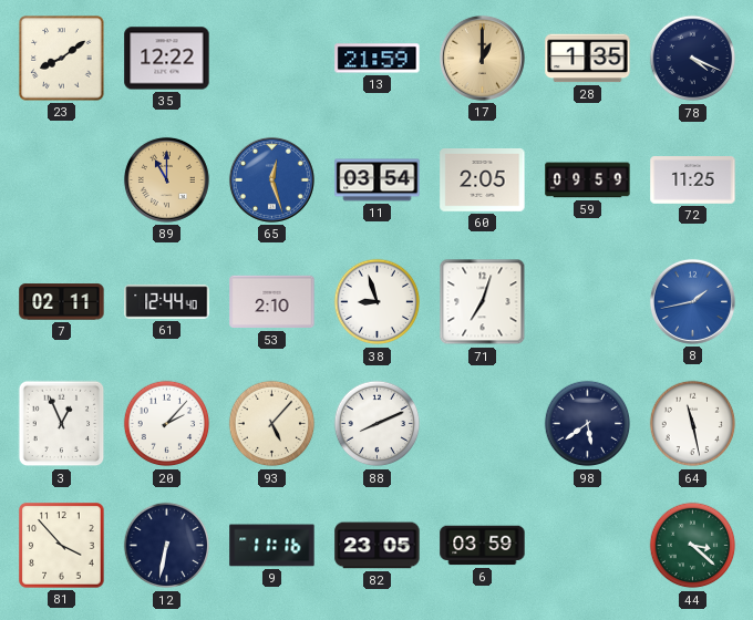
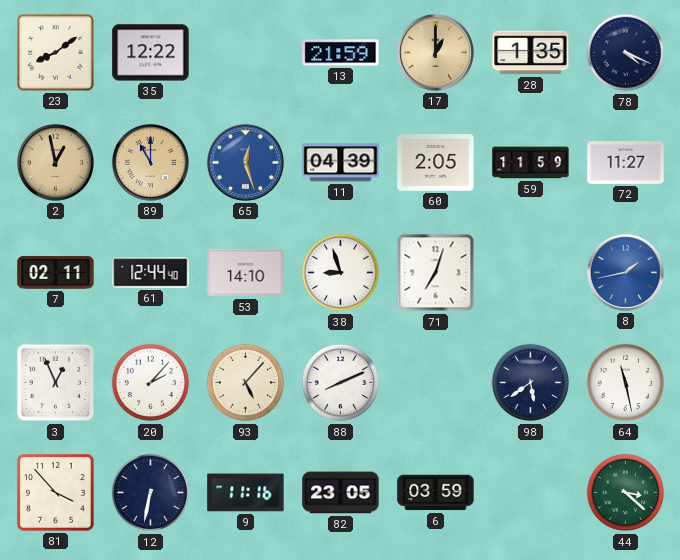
2: none -> 12:58 (55, 162)
11: 03:54 -> 04:39 (341, 163)
59: 09:59 -> 11:59 (531, 163)
72: 11:25 -> 11:27 (626, 163)
53: 2:10 -> 14:10 (246, 273)
